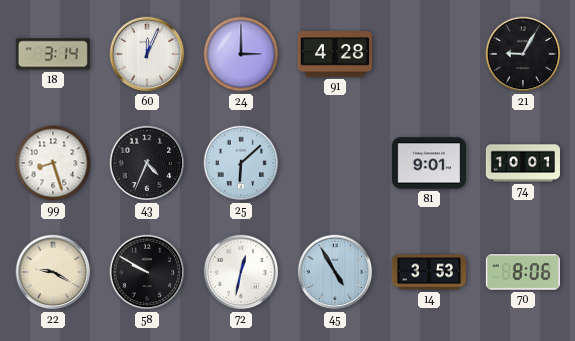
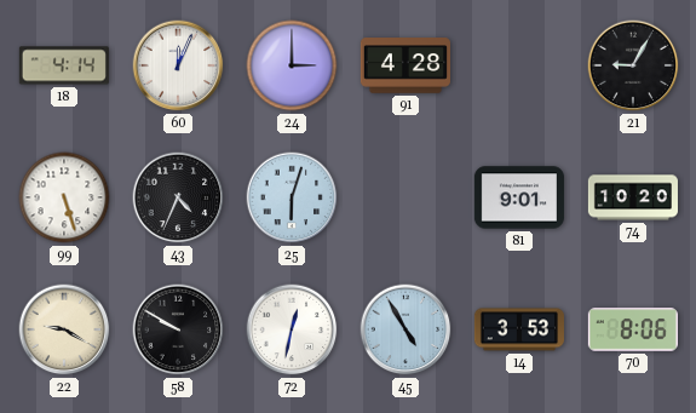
18: 3:14 -> 4:14 (64, 65)
99: 8:27 -> 5:27 (64, 197)
25: 6:08 -> 6:03 (292, 197)
74: 10:01 -> 10:20 (633, 197)
